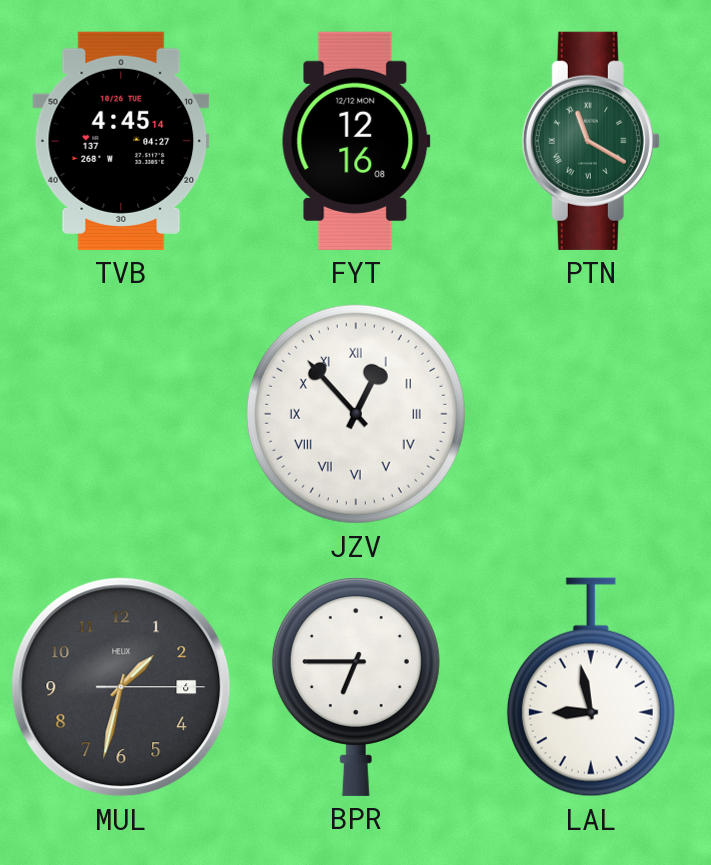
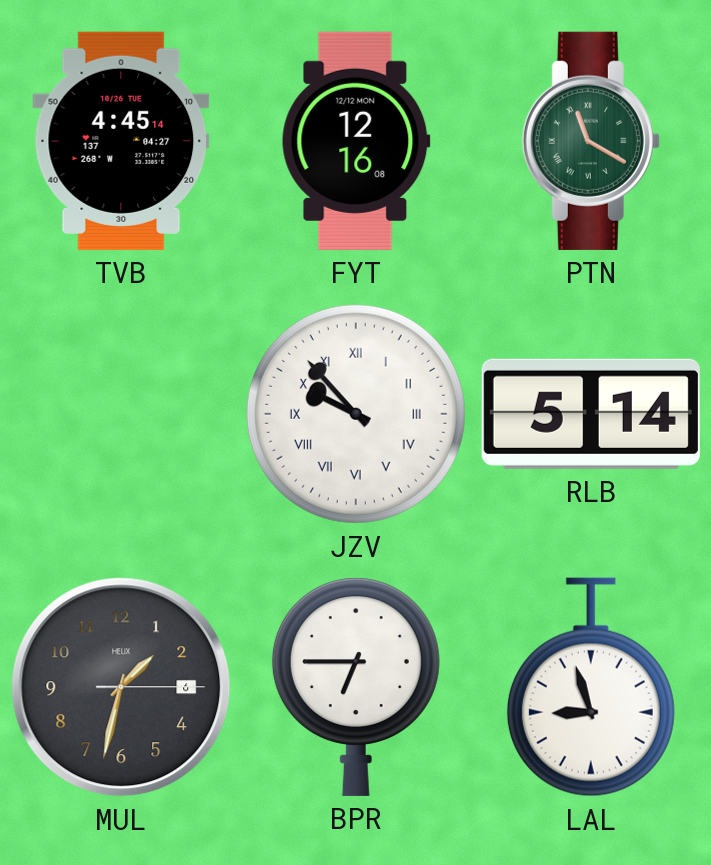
JZV: 12:53 -> 9:53 (356, 414)
RLB: none -> 5:14 (591, 414)
LAL: 8:58 -> 8:57 (591, 687)
